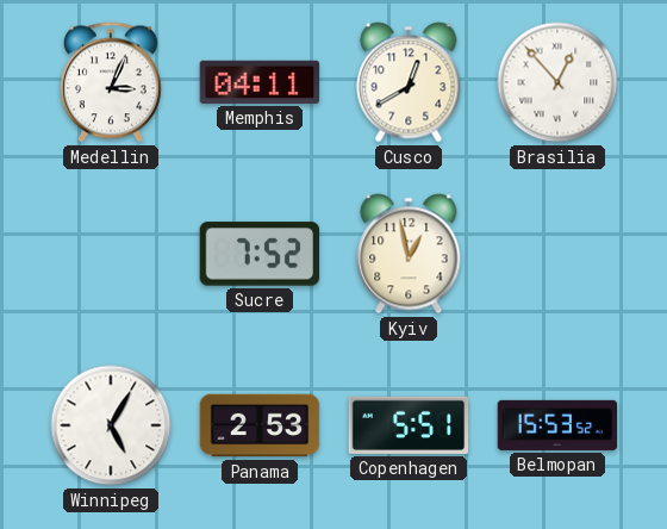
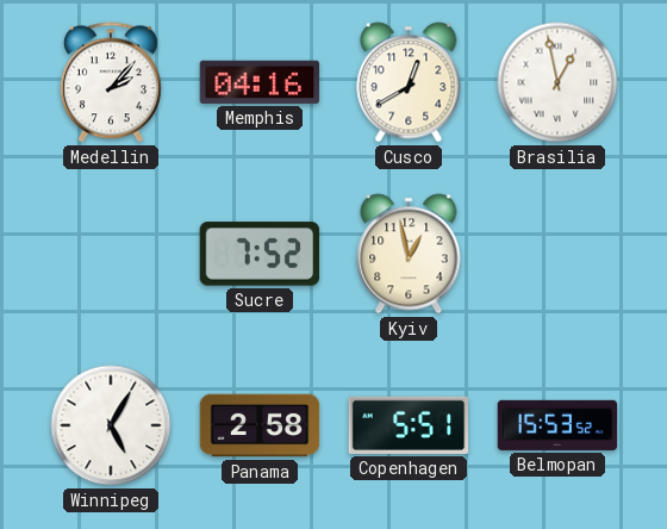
Medellin: 3:04 -> 2:07 (111, 82)
Memphis: 04:11 -> 04:16 (260, 82)
Brasilia: 12:53 -> 12:58 (557, 82)
Panama: 2:53 -> 2:58 (260, 425)
